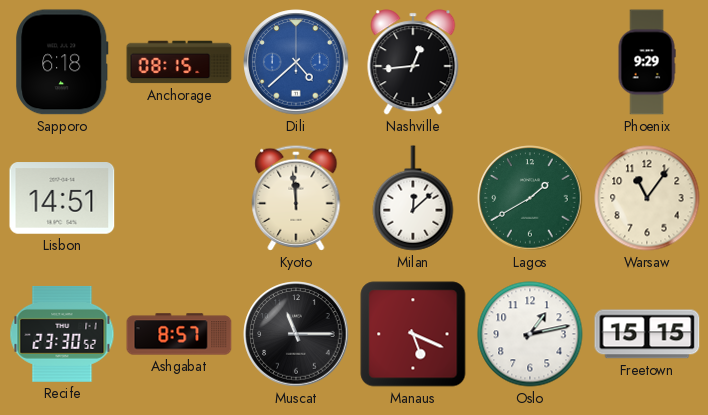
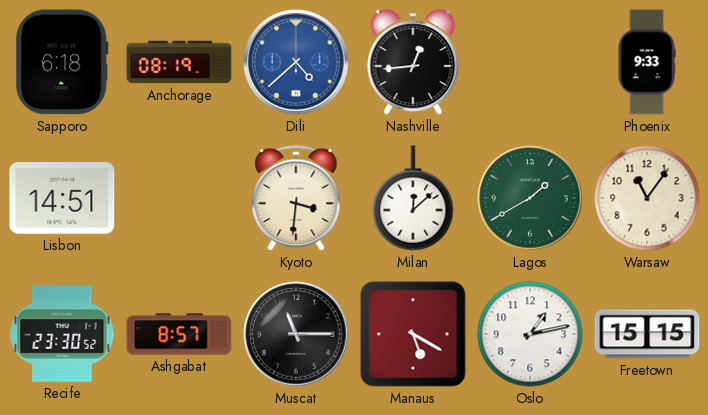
Anchorage: 08:15 -> 08:19 (179, 62)
Phoenix: 9:29 -> 9:33 (647, 62)
Kyoto: 11:59 -> 3:31 (296, 198)
Manaus: 5:19 -> 5:20 (413, 334)
